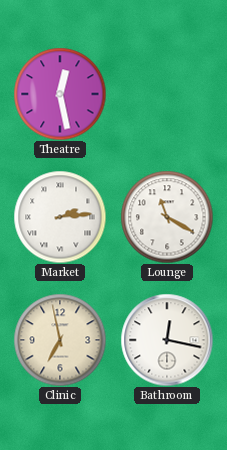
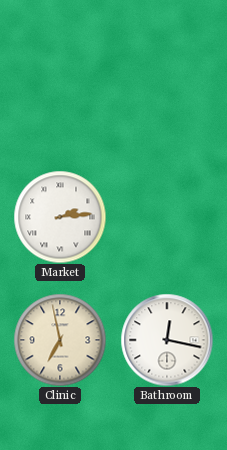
Theatre: 12:28 -> none (60, 94)
Lounge: 11:20 -> none (167, 217)
